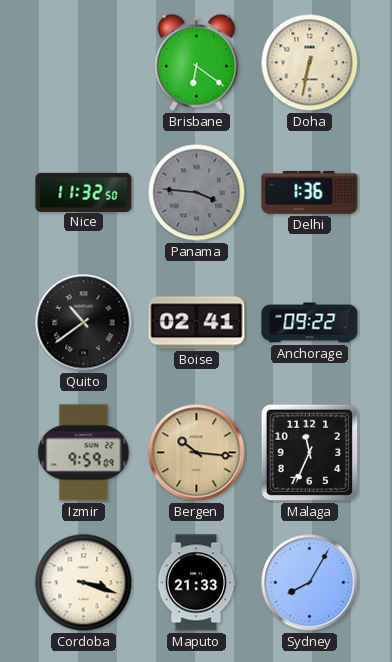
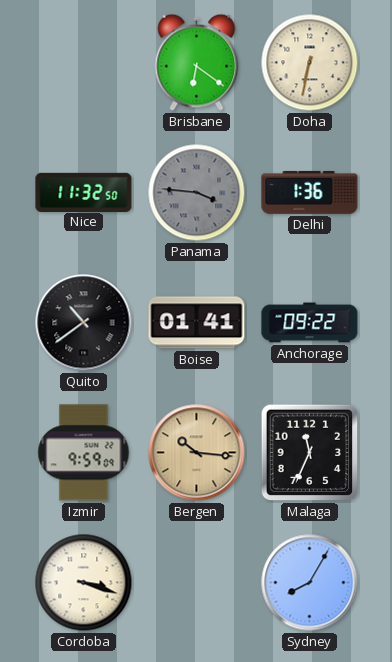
Boise: 02:41 -> 01:41 (197, 323)
Maputo: 21:33 -> none (196, 583)
